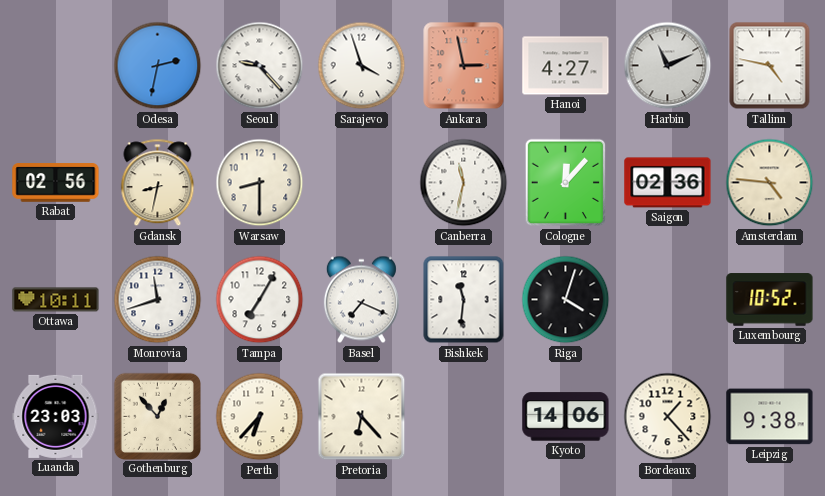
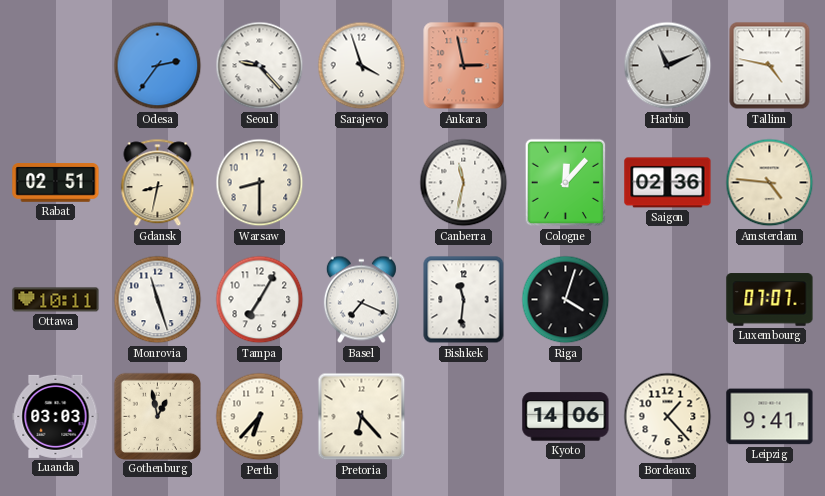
Odesa: 2:32 -> 2:36 (158, 66)
Hanoi: 4:27 -> none (566, 66)
Rabat: 02:56 -> 02:51 (56, 183)
Monrovia: 11:42 -> 11:27 (158, 300)
Luxembourg: 10:52 -> 07:07 (770, 300)
Luanda: 23:03 -> 03:03 (56, 416)
Gothenburg: 12:53 -> 12:58 (157, 416)
Leipzig: 9:38 -> 9:41 (770, 417)
